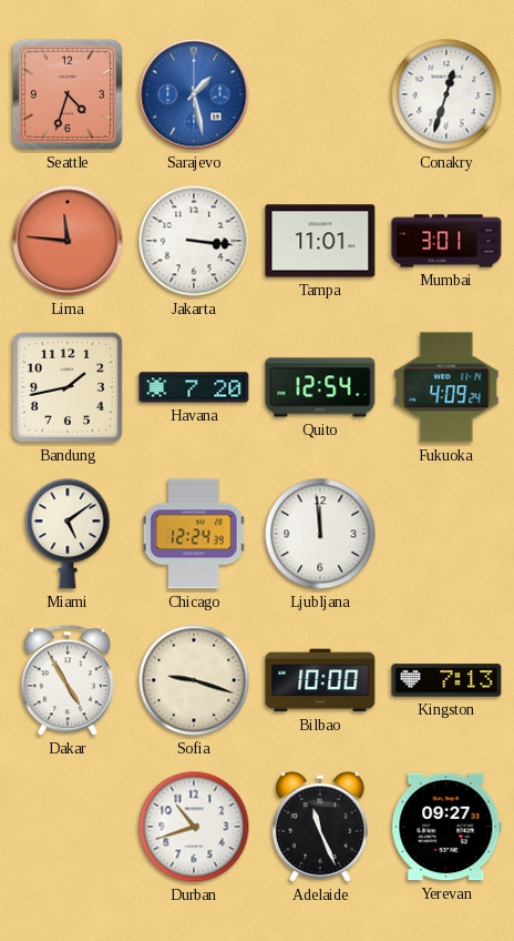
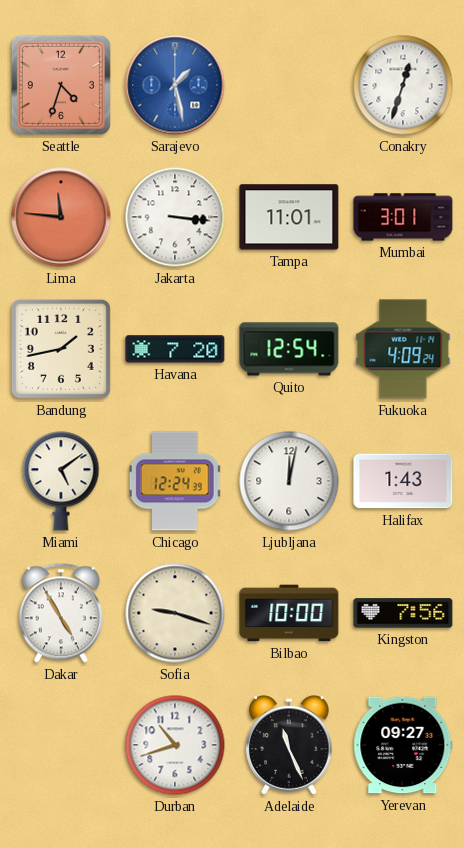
Ljubljana: 11:59 -> 12:02 (289, 481)
Halifax: none -> 1:43 (403, 481)
Kingston: 7:13 -> 7:56 (403, 613)
